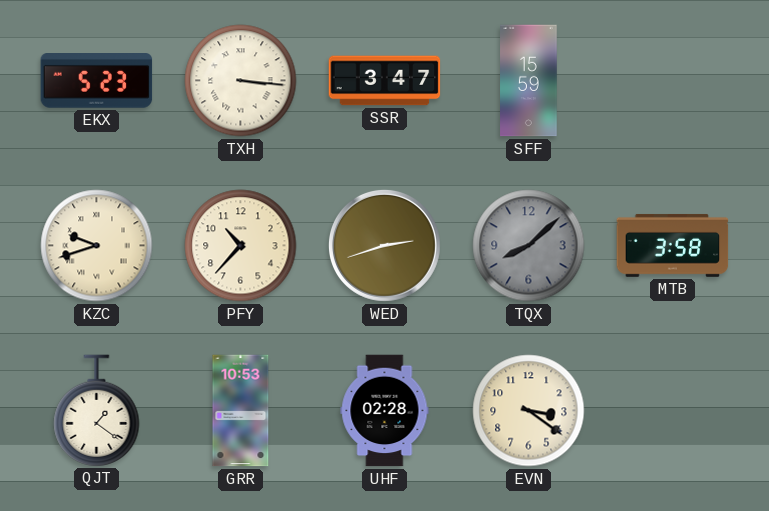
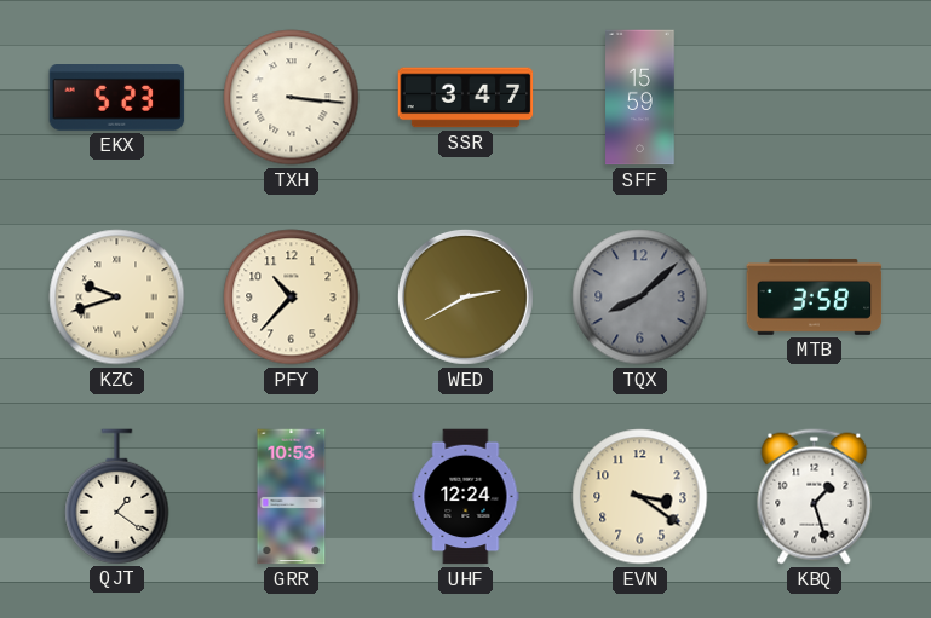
WED: 2:42 -> 2:40 (465, 296)
UHF: 02:28 -> 12:24 (466, 497)
KBQ: none -> 1:27 (815, 497)
